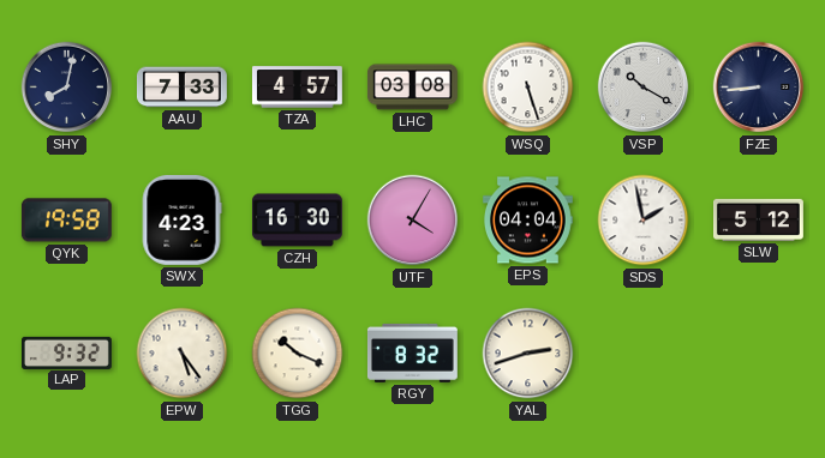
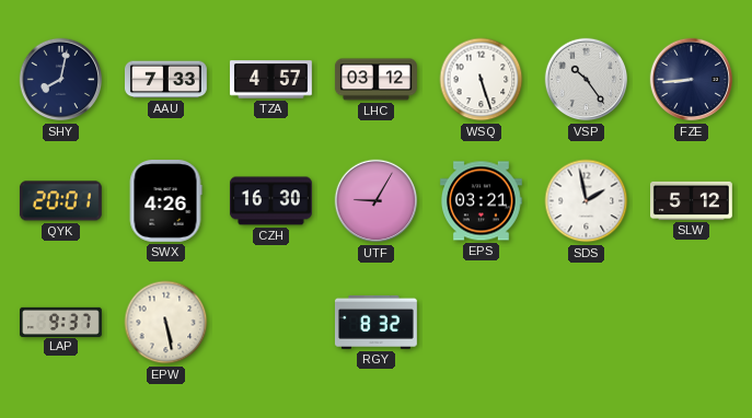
LHC: 03:08 -> 03:12 (375, 80)
VSP: 10:20 -> 10:24 (587, 80)
QYK: 19:58 -> 20:01 (60, 201)
SWX: 4:23 -> 4:26 (165, 200)
UTF: 4:05 -> 9:05 (377, 201)
EPS: 04:04 -> 03:21 (481, 201)
LAP: 9:32 -> 9:37 (61, 322)
EPW: 5:24 -> 5:28 (166, 323)
TGG: 10:19 -> none (298, 354)
YAL: 2:42 -> none (528, 354)
